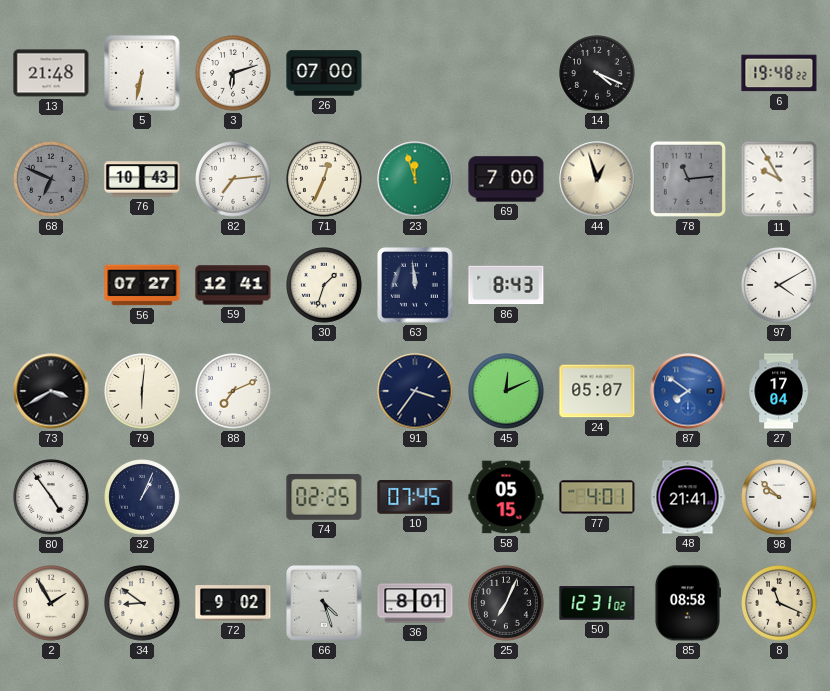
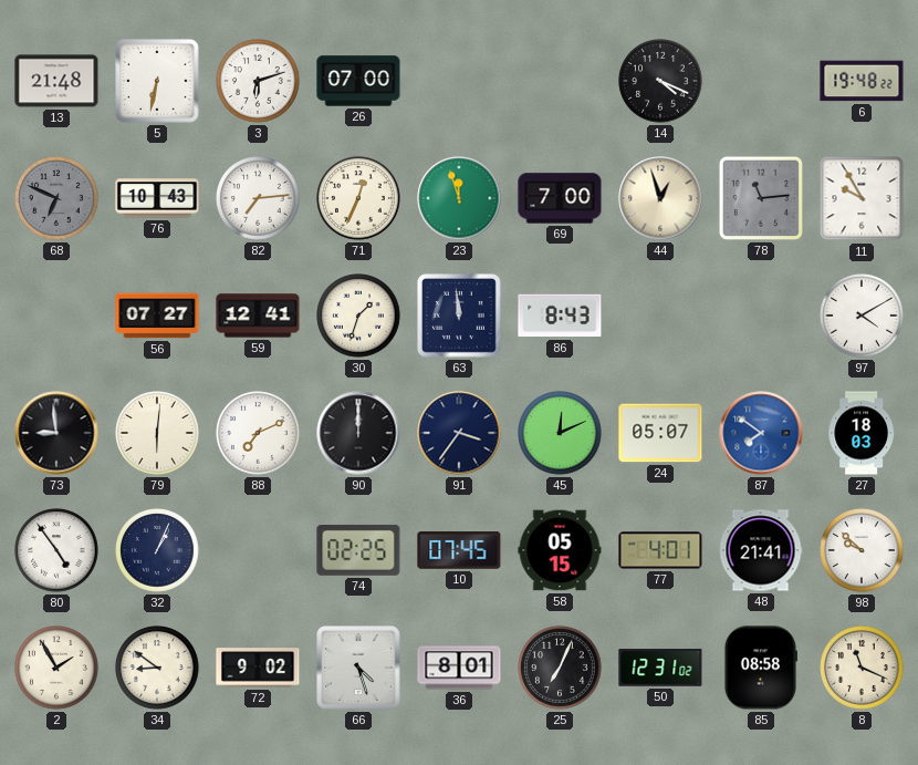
73: 3:40 -> 8:59 (56, 433)
90: none -> 12:00 (358, 433)
27: 17:04 -> 18:03 (862, 433)
